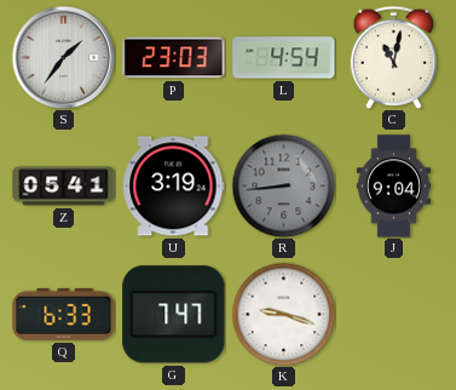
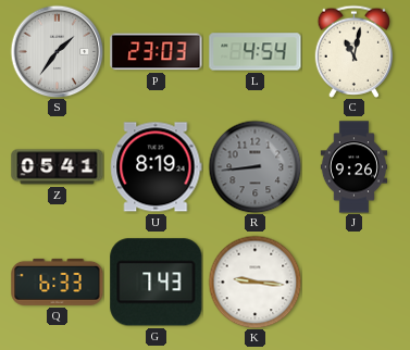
U: 3:19 -> 8:19 (157, 167)
J: 9:04 -> 9:26 (353, 167)
G: 7:47 -> 7:43 (157, 283)
K: 9:18 -> 9:16 (254, 282)
